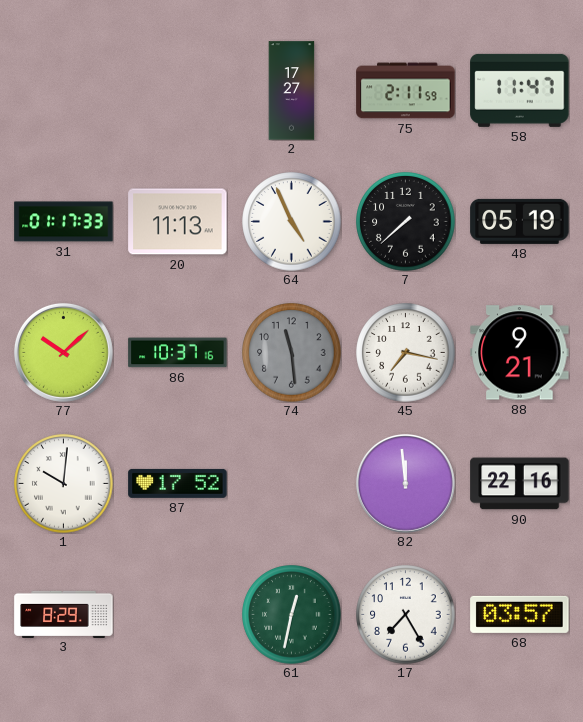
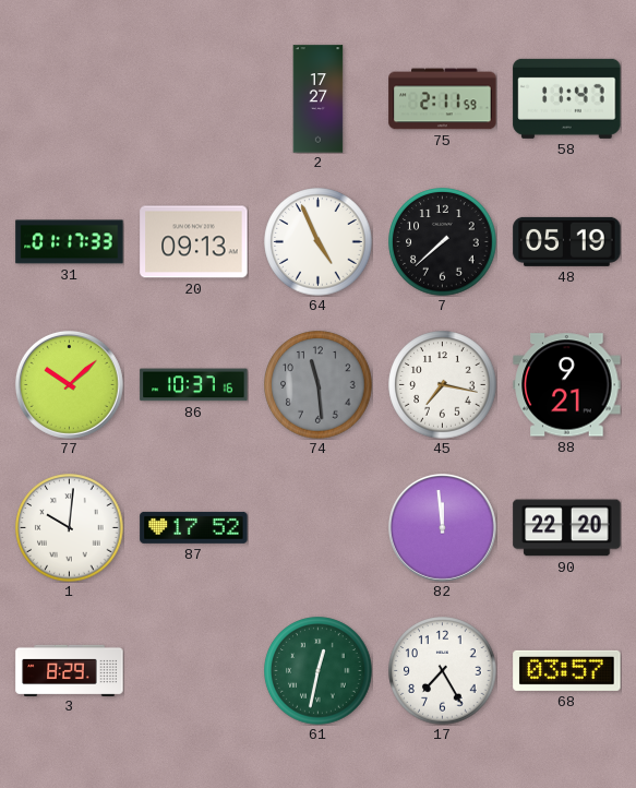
20: 11:13 -> 09:13 (194, 242)
90: 22:16 -> 22:20 (567, 528)
